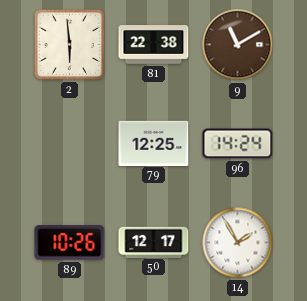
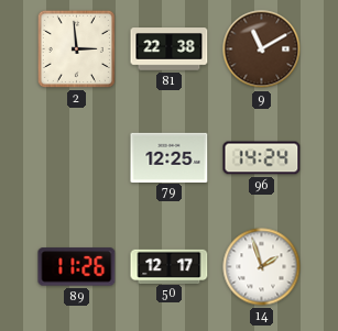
2: 5:59 -> 2:59 (76, 48)
89: 10:26 -> 11:26 (77, 267)
14: 1:55 -> 1:57 (262, 267)
